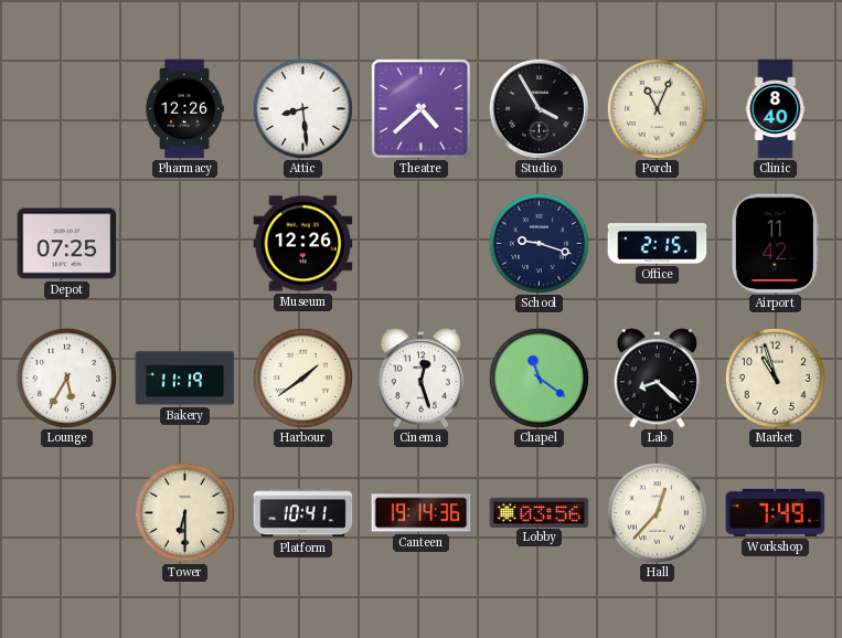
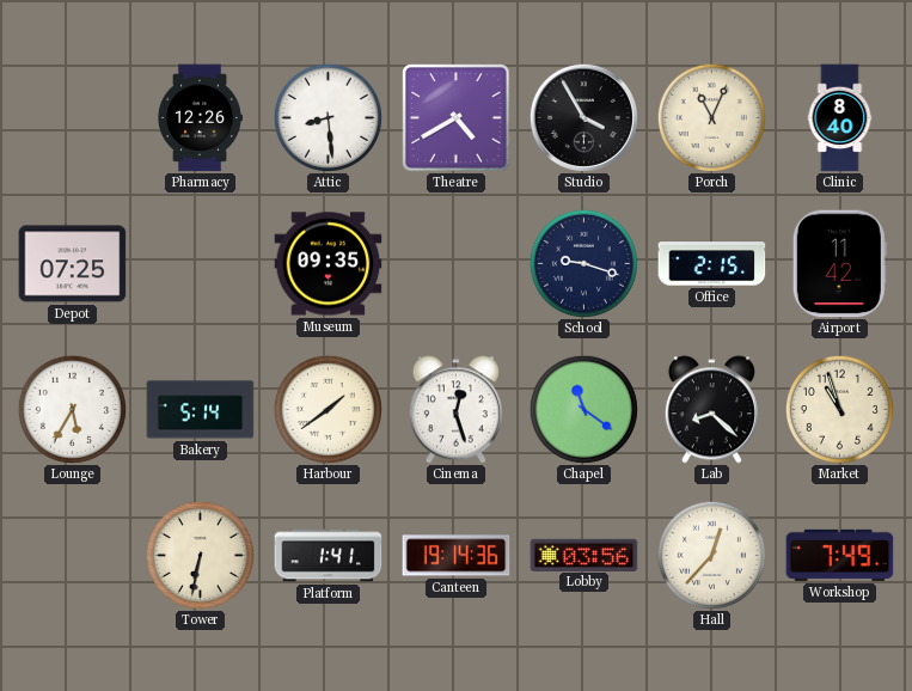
Theatre: 4:38 -> 4:40 (457, 118)
Museum: 12:26 -> 09:35 (329, 264)
Bakery: 11:19 -> 5:14 (201, 410)
Tower: 6:30 -> 6:32 (200, 555)
Platform: 10:41 -> 1:41 (329, 556)
